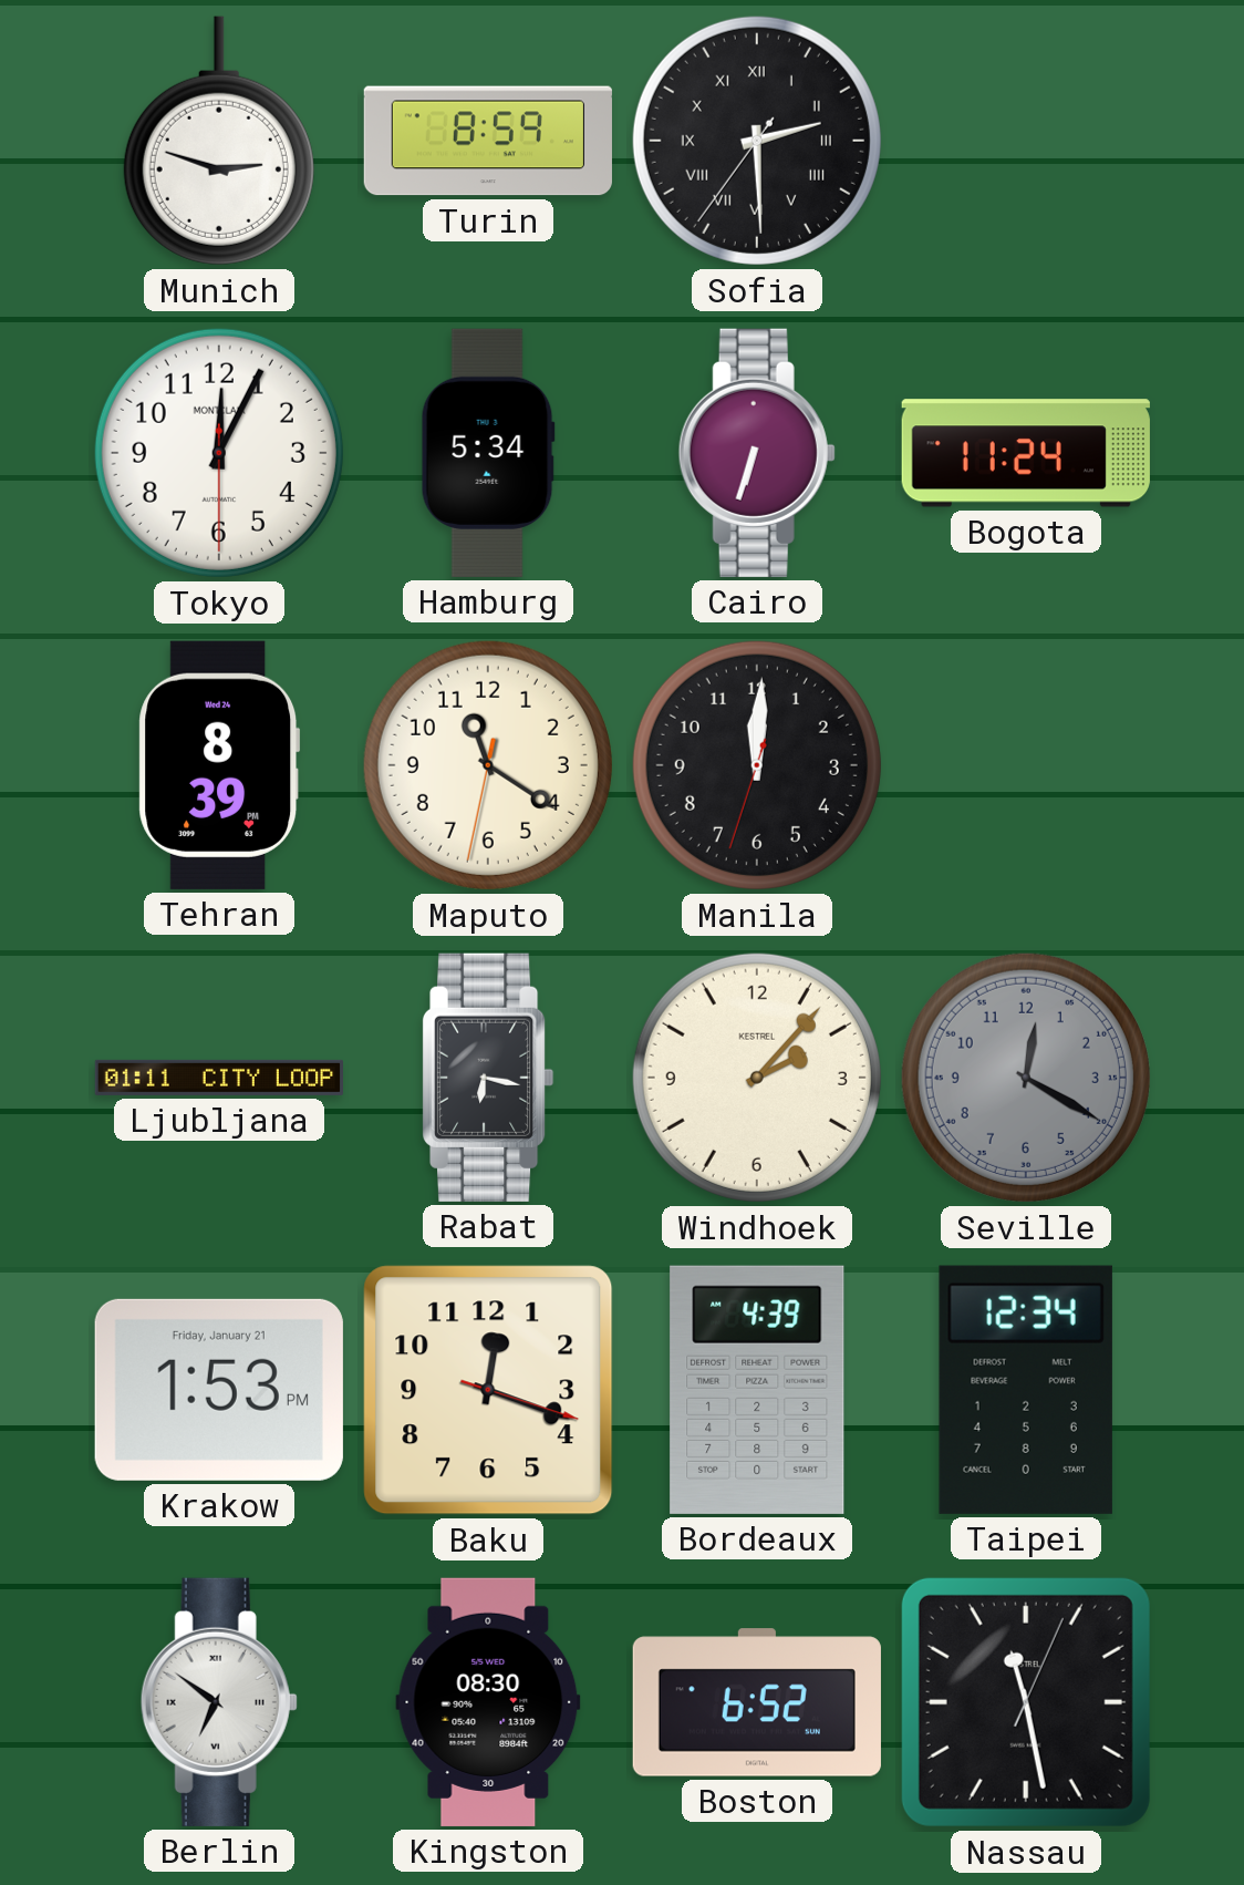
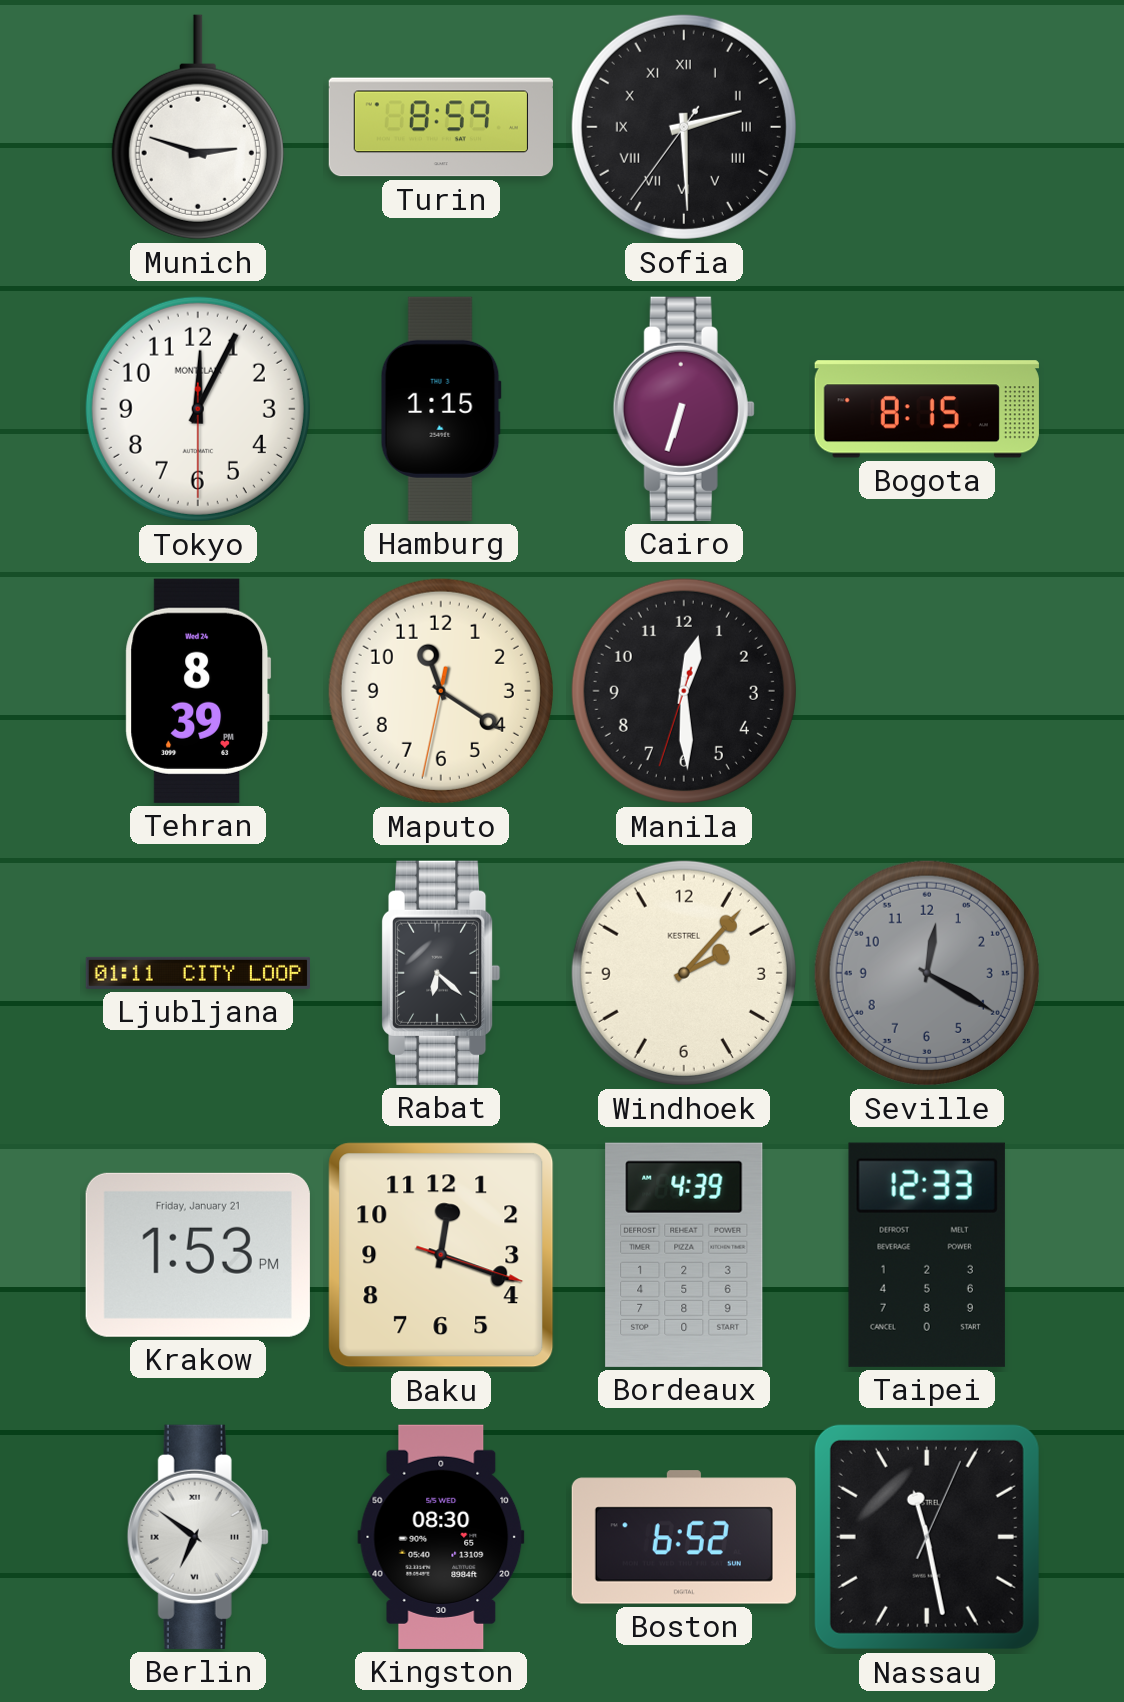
Hamburg: 5:34 -> 1:15 (441, 409)
Bogota: 11:24 -> 8:15 (927, 409)
Manila: 12:00 -> 12:29 (684, 691)
Rabat: 6:17 -> 6:22 (442, 973)
Taipei: 12:34 -> 12:33 (927, 1255)
